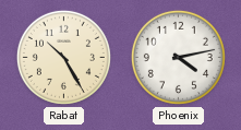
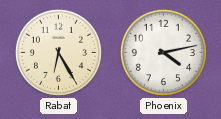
Rabat: 10:25 -> 6:25 (58, 52)
